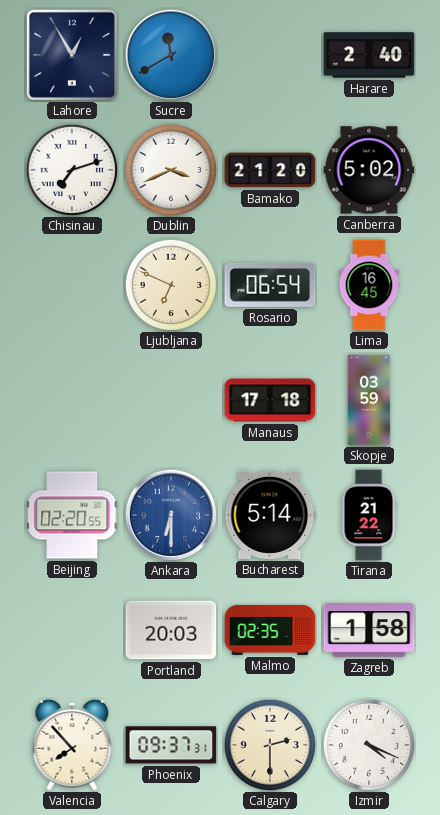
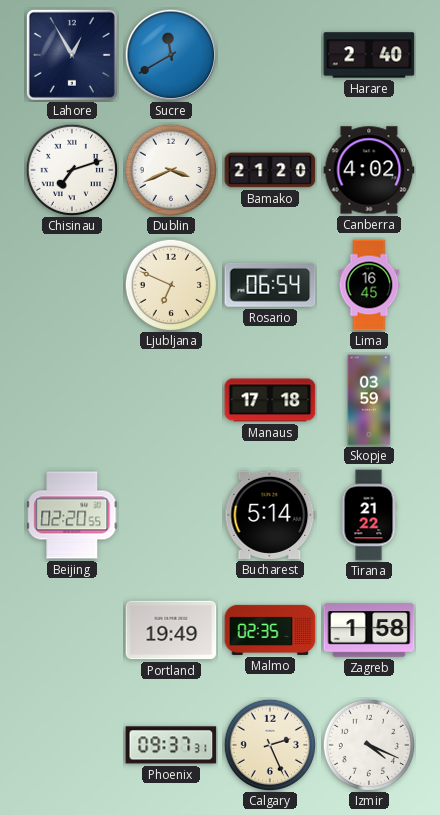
Canberra: 5:02 -> 4:02 (369, 170)
Ankara: 6:30 -> none (170, 514)
Portland: 20:03 -> 19:49 (171, 630)
Valencia: 7:53 -> none (72, 745)
Calgary: 2:30 -> 2:26 (269, 744)
